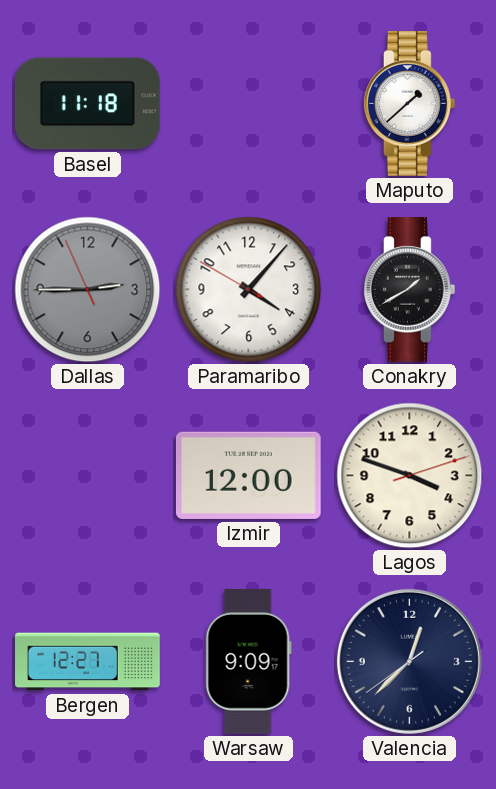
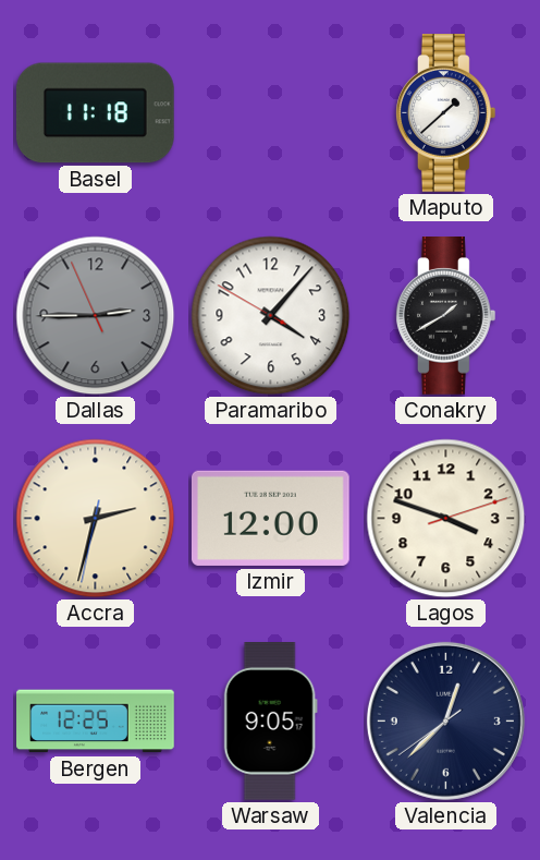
Accra: none -> 2:32 (96, 519)
Bergen: 12:27 -> 12:25 (96, 722)
Warsaw: 9:09 -> 9:05 (270, 722)
